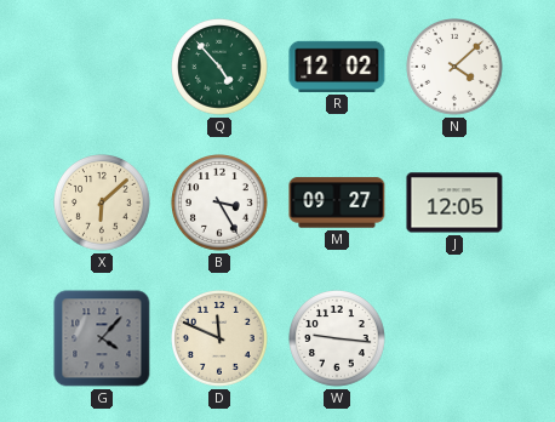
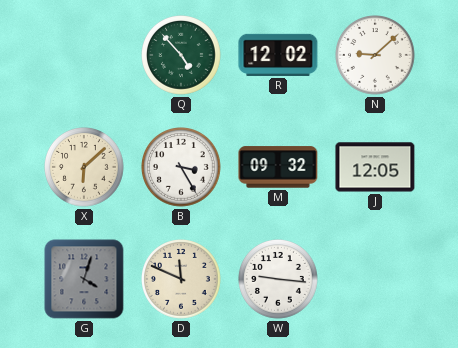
N: 4:08 -> 9:08 (376, 56)
M: 09:27 -> 09:32 (278, 167)
G: 4:07 -> 4:03 (84, 279)
